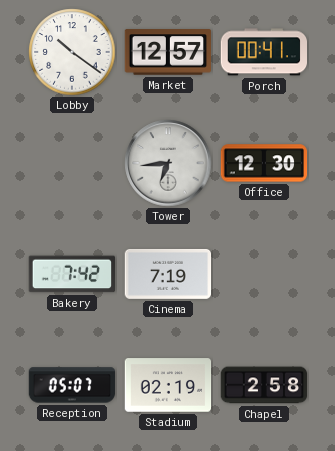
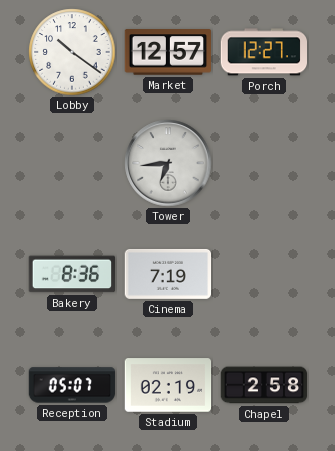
Porch: 00:41 -> 12:27 (263, 52)
Office: 12:30 -> none (264, 163)
Bakery: 7:42 -> 8:36 (71, 274)
